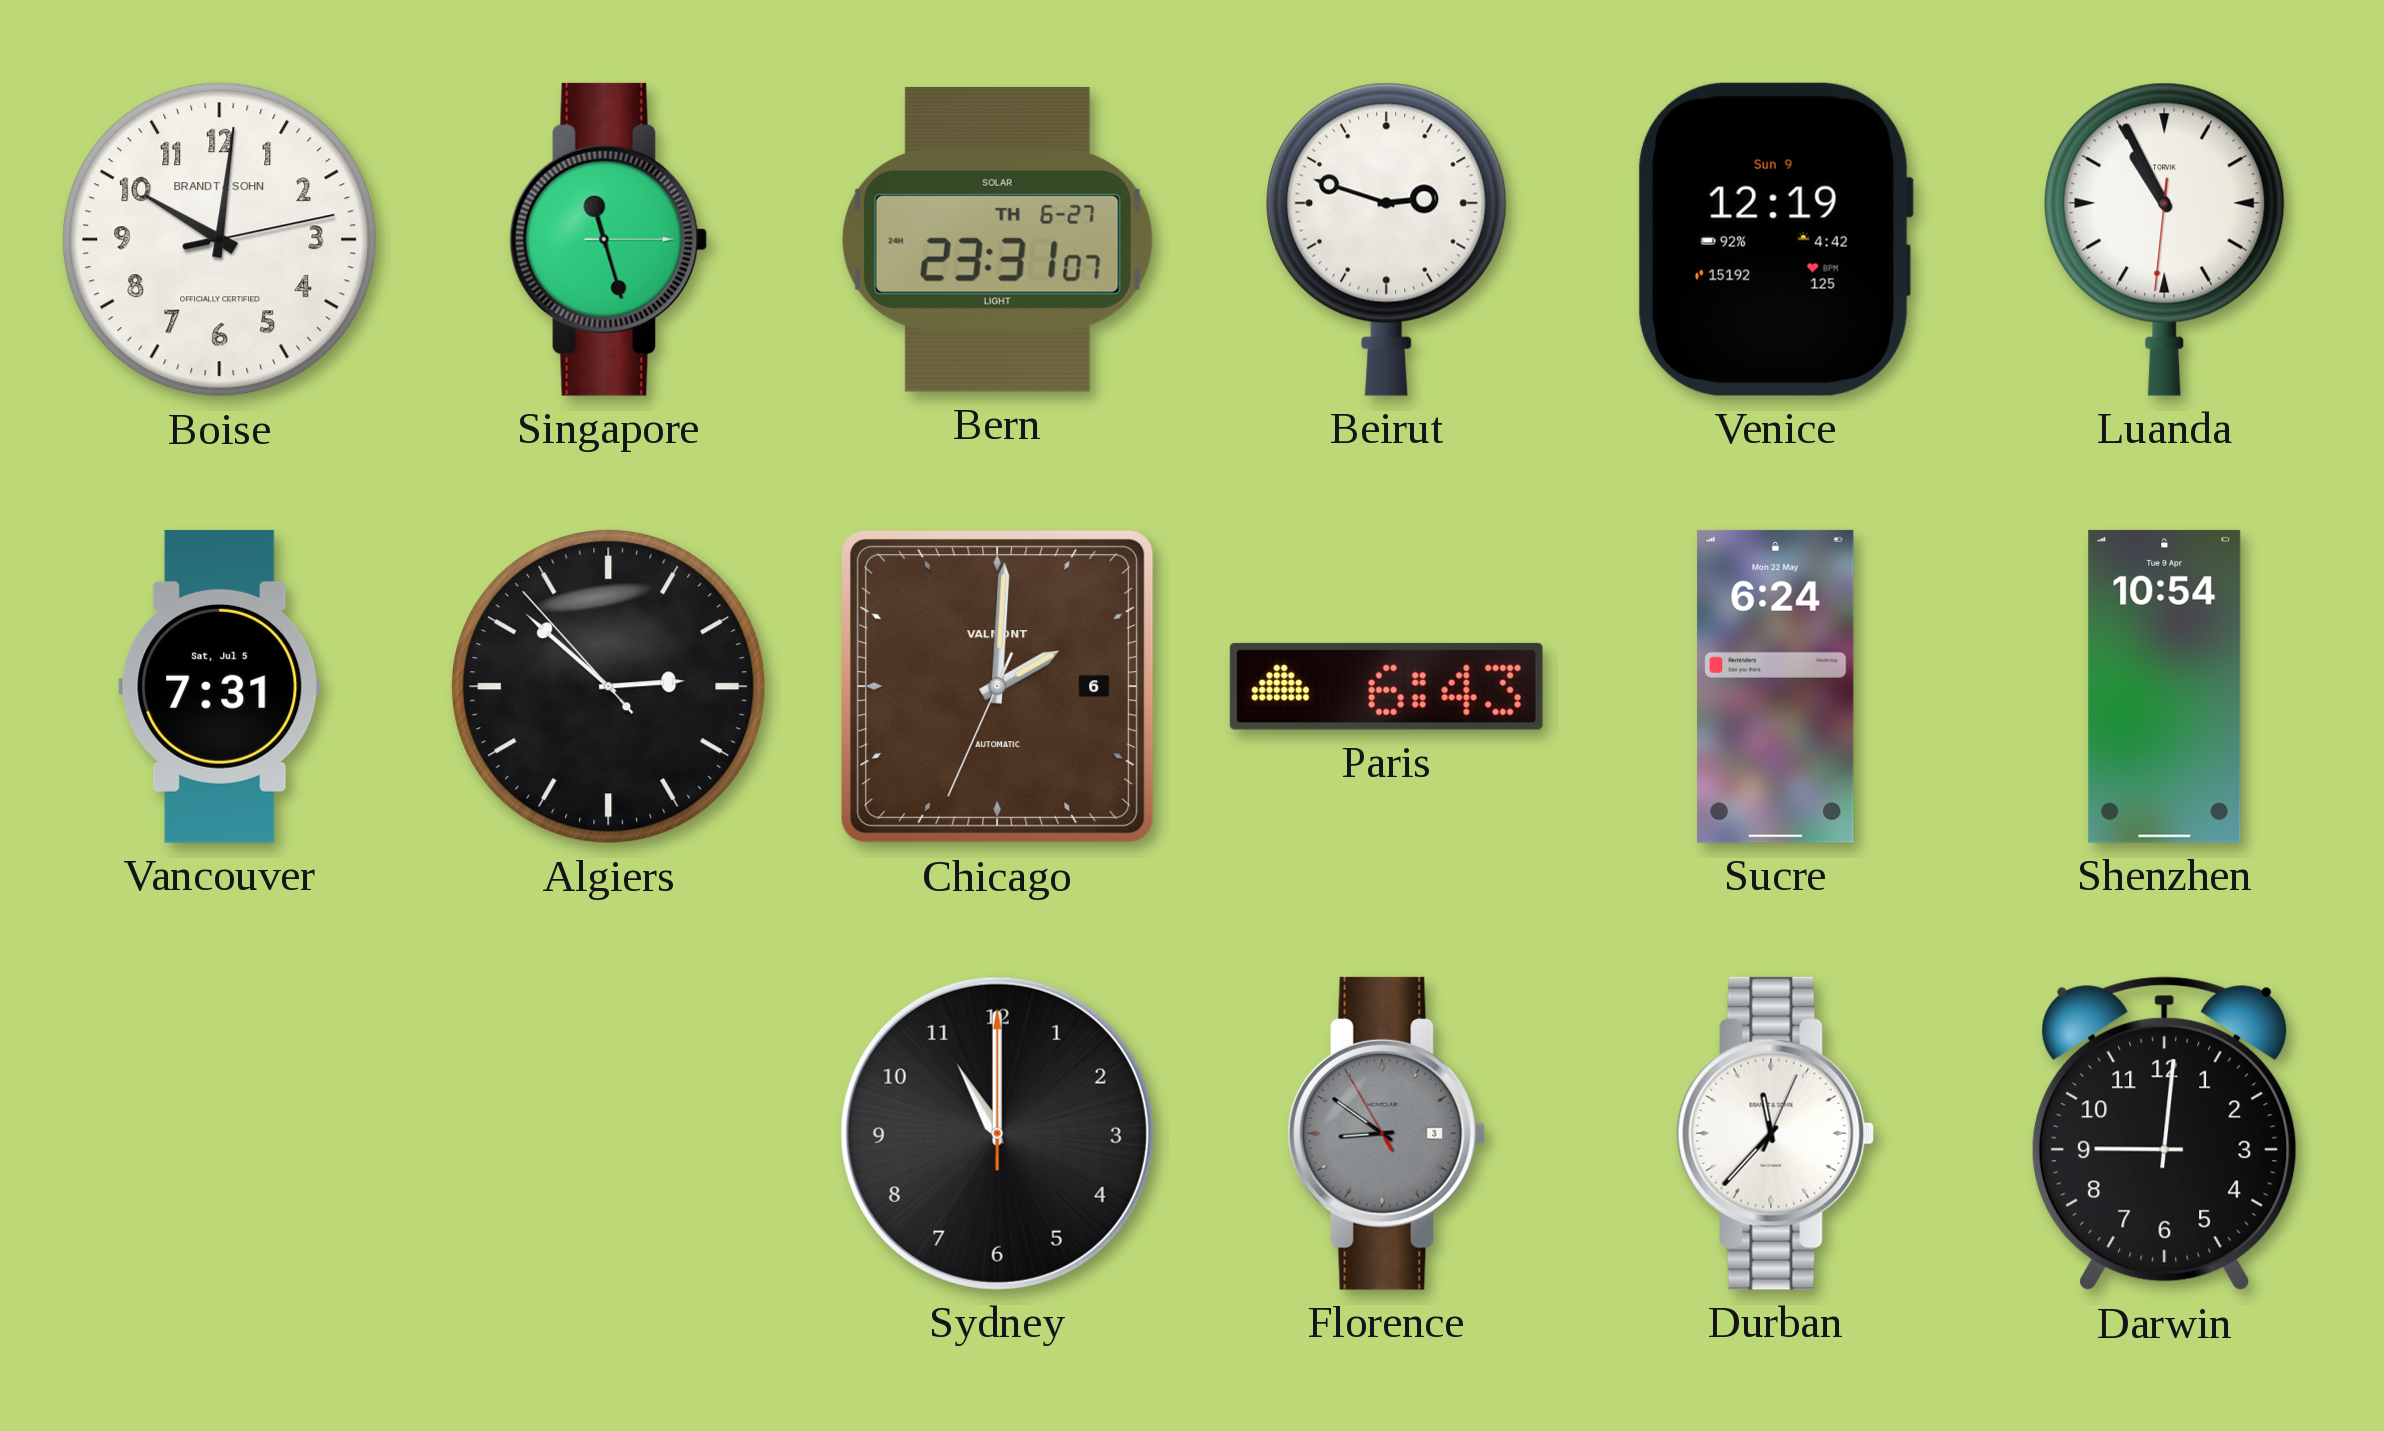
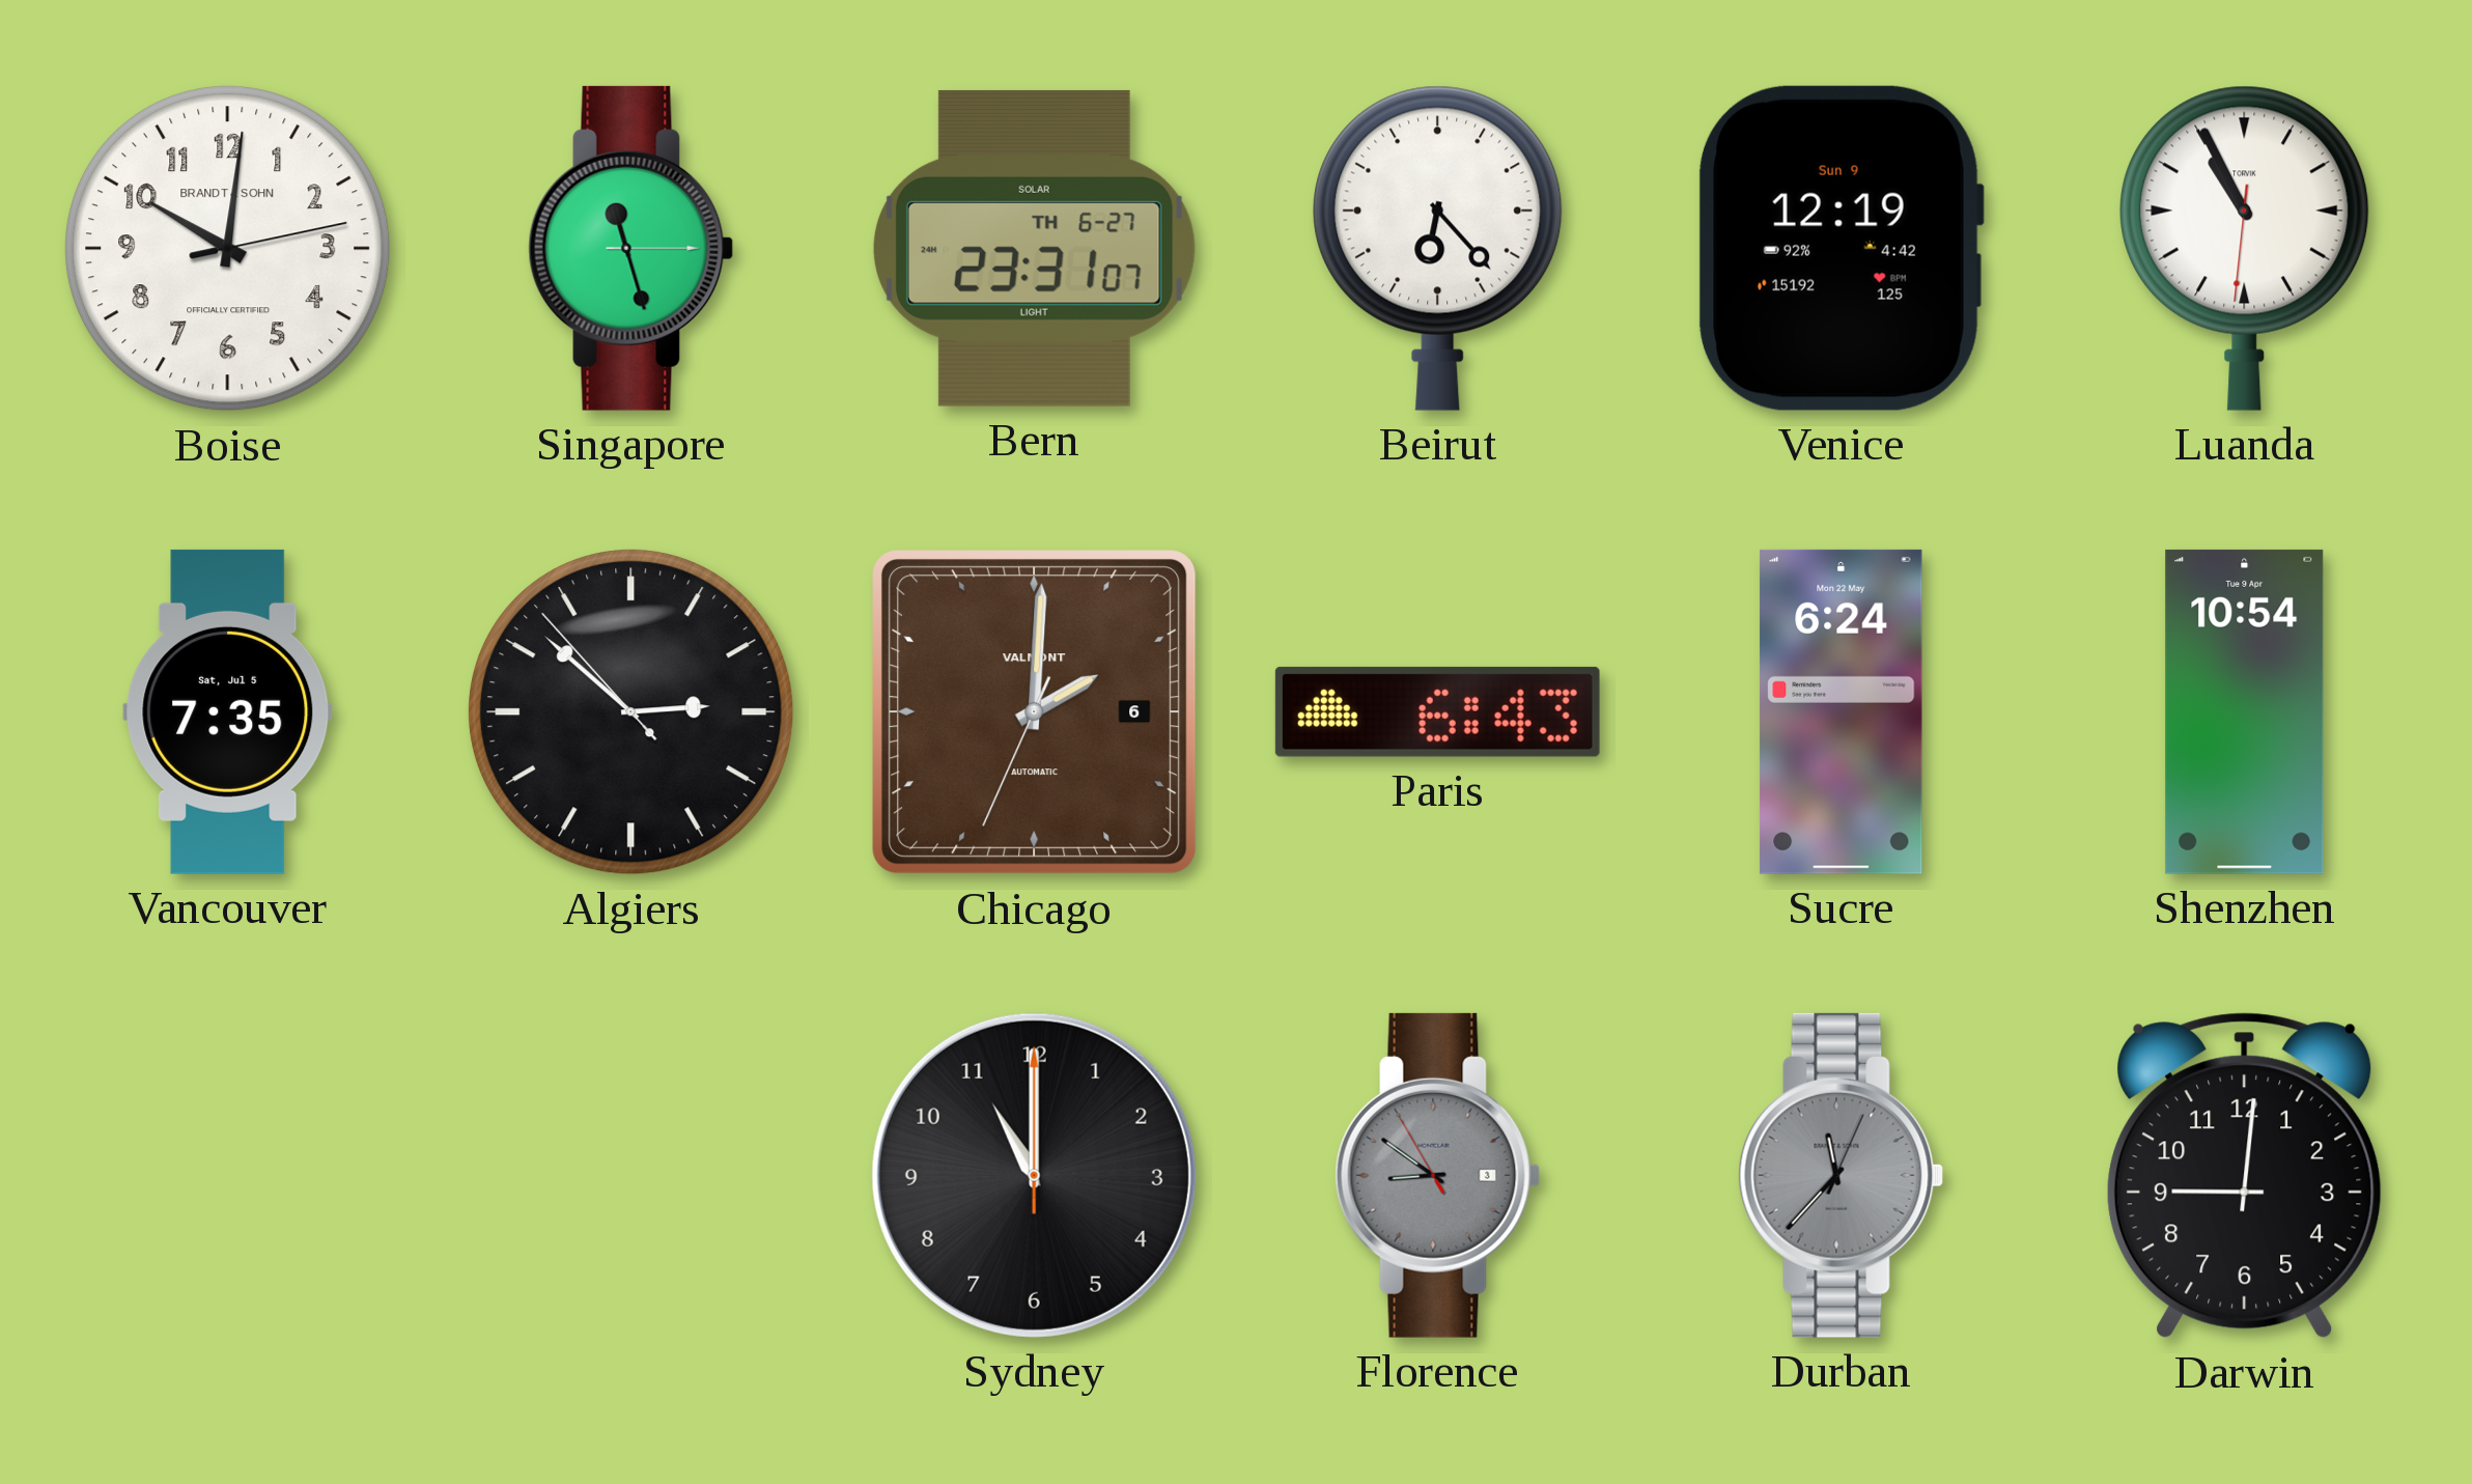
Beirut: 2:48 -> 6:23 (1438, 248)
Vancouver: 7:31 -> 7:35 (228, 711)
Durban dial: white -> grey (1842, 1175)
